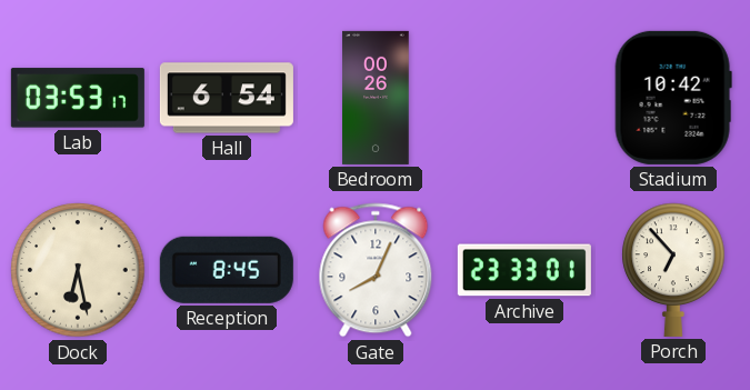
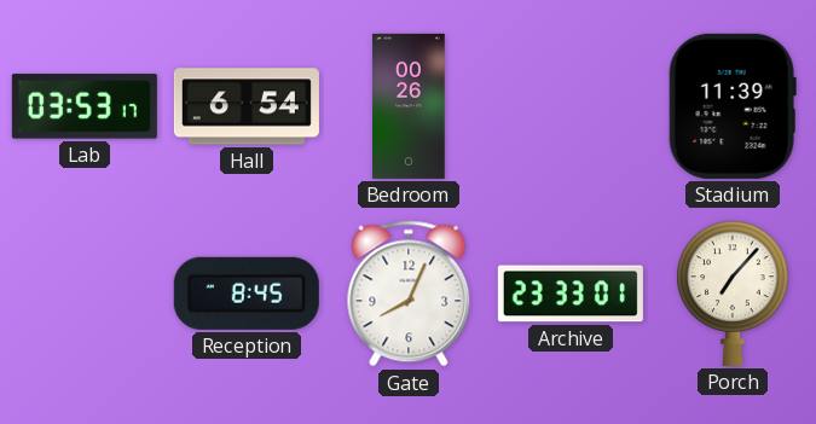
Stadium: 10:42 -> 11:39 (733, 106)
Dock: 6:28 -> none (78, 270)
Porch: 6:53 -> 7:07 (733, 294)
